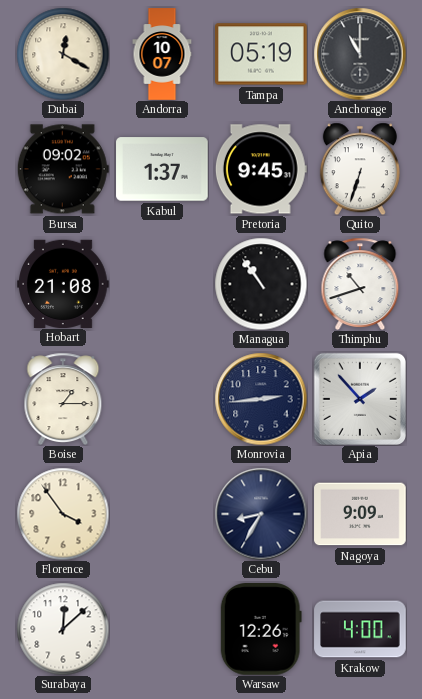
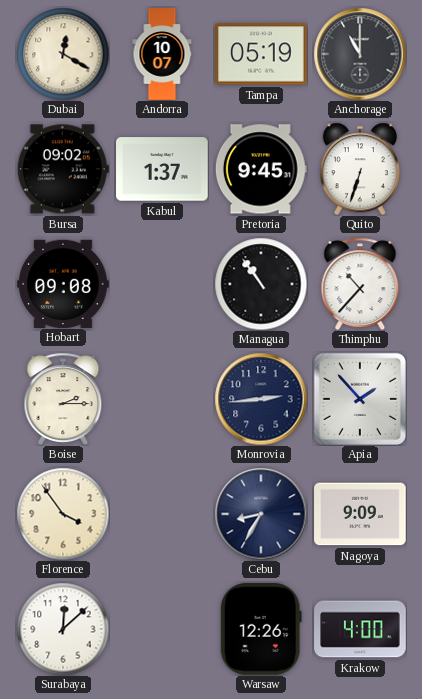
Hobart: 21:08 -> 09:08 (63, 283)
Thimphu: 10:42 -> 10:37 (360, 284)
Boise: 1:15 -> 2:15 (63, 399)
